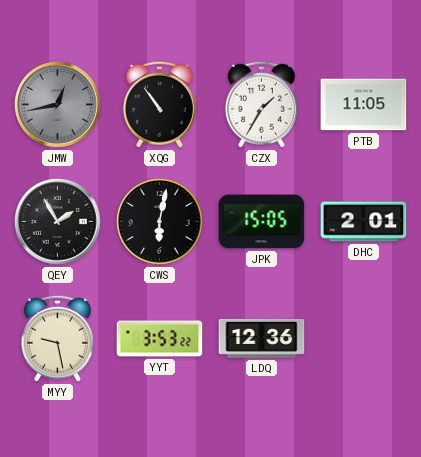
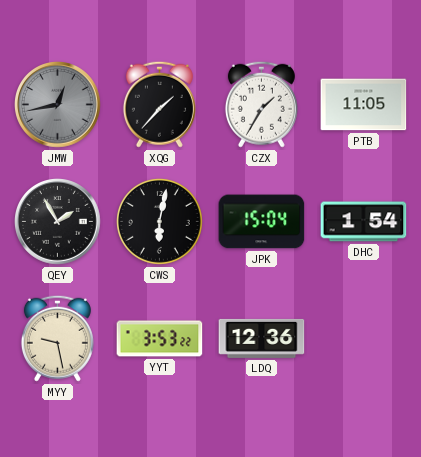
XQG: 10:54 -> 1:37 (159, 104)
JPK: 15:05 -> 15:04 (262, 222)
DHC: 2:01 -> 1:54 (364, 222)
